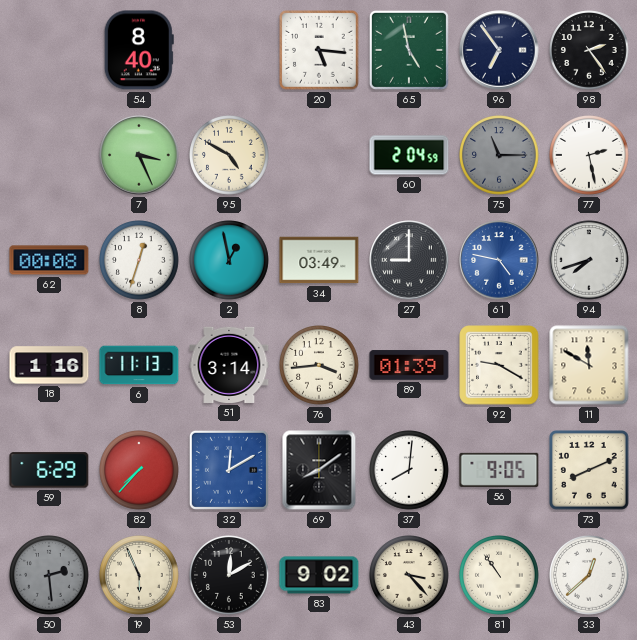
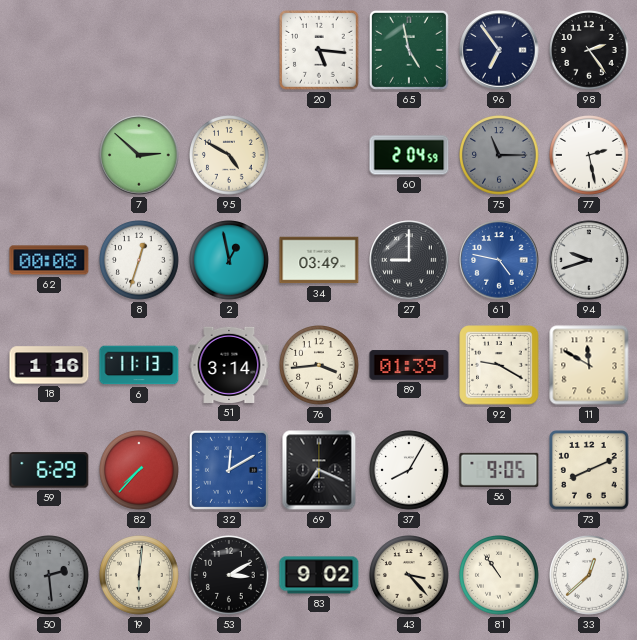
54: 8:40 -> none (139, 50)
7: 3:26 -> 2:52 (139, 155)
94: 7:42 -> 9:42 (589, 260)
69: 8:09 -> 7:19 (319, 470)
37: 8:01 -> 8:05 (410, 471)
19: 5:56 -> 6:01 (140, 576)
53: 12:10 -> 3:10 (230, 576)
